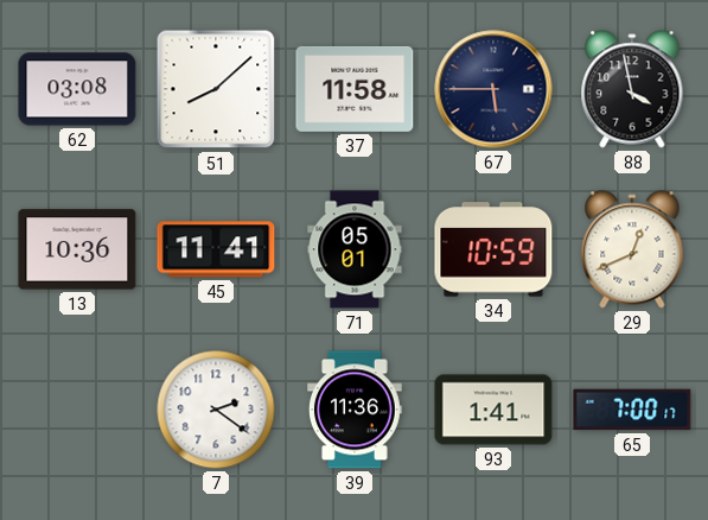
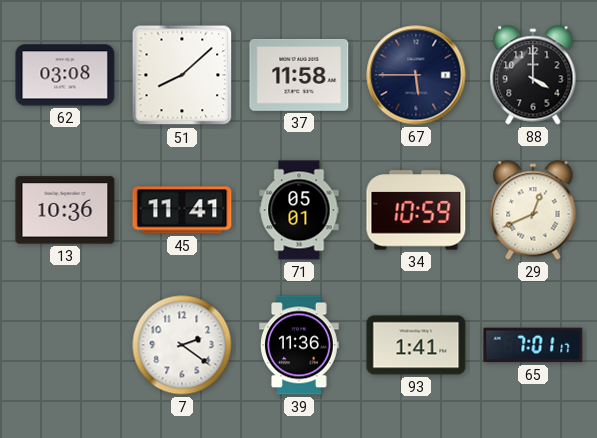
88: 3:58 -> 4:00 (533, 75)
65: 7:00 -> 7:01 (533, 345)
